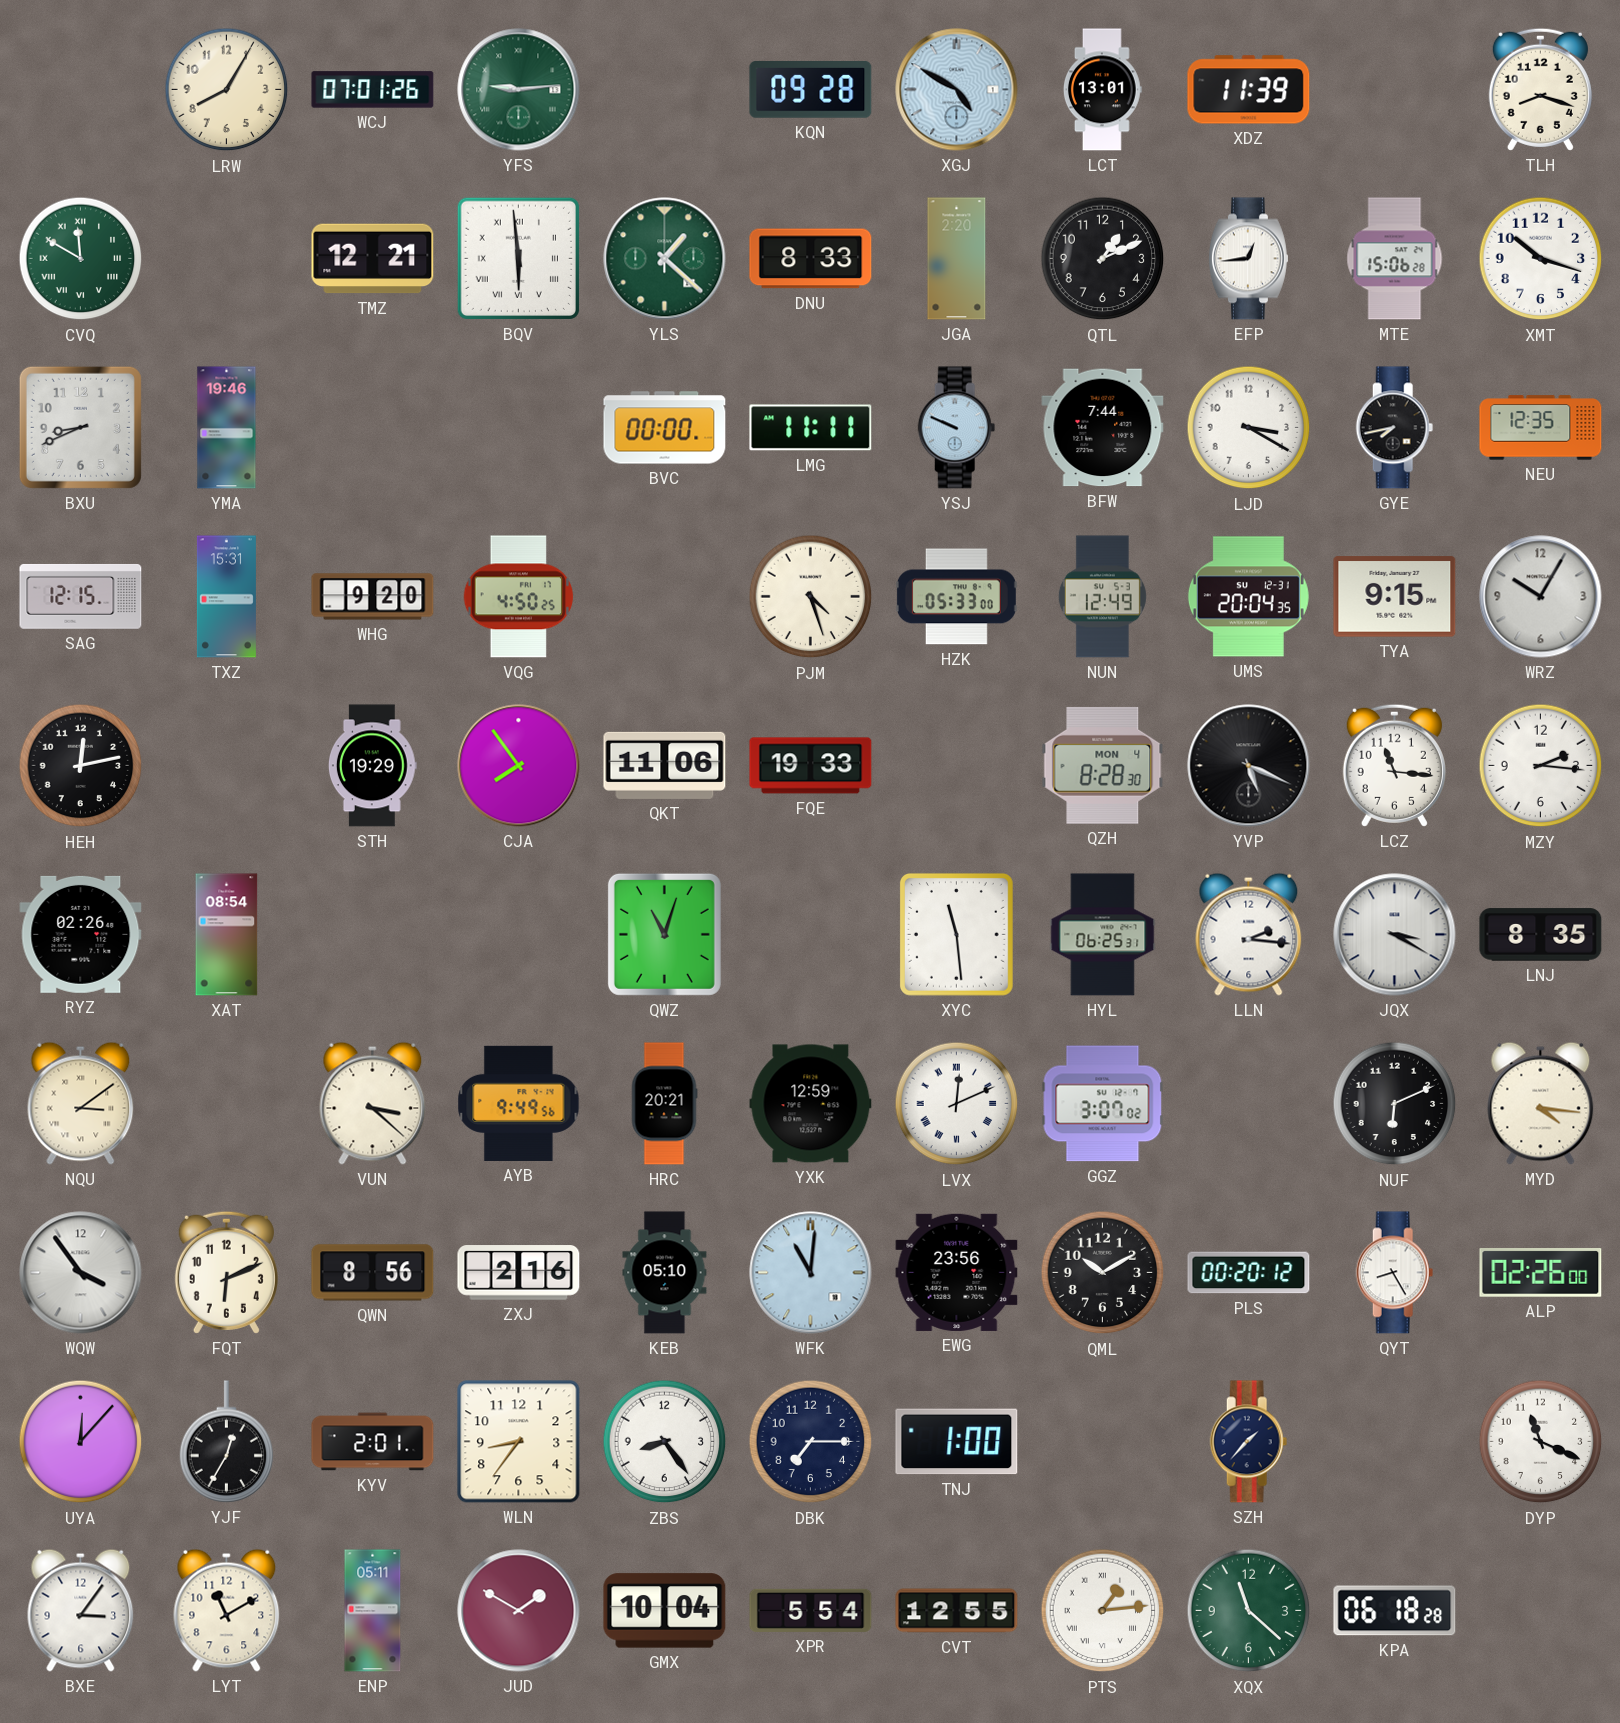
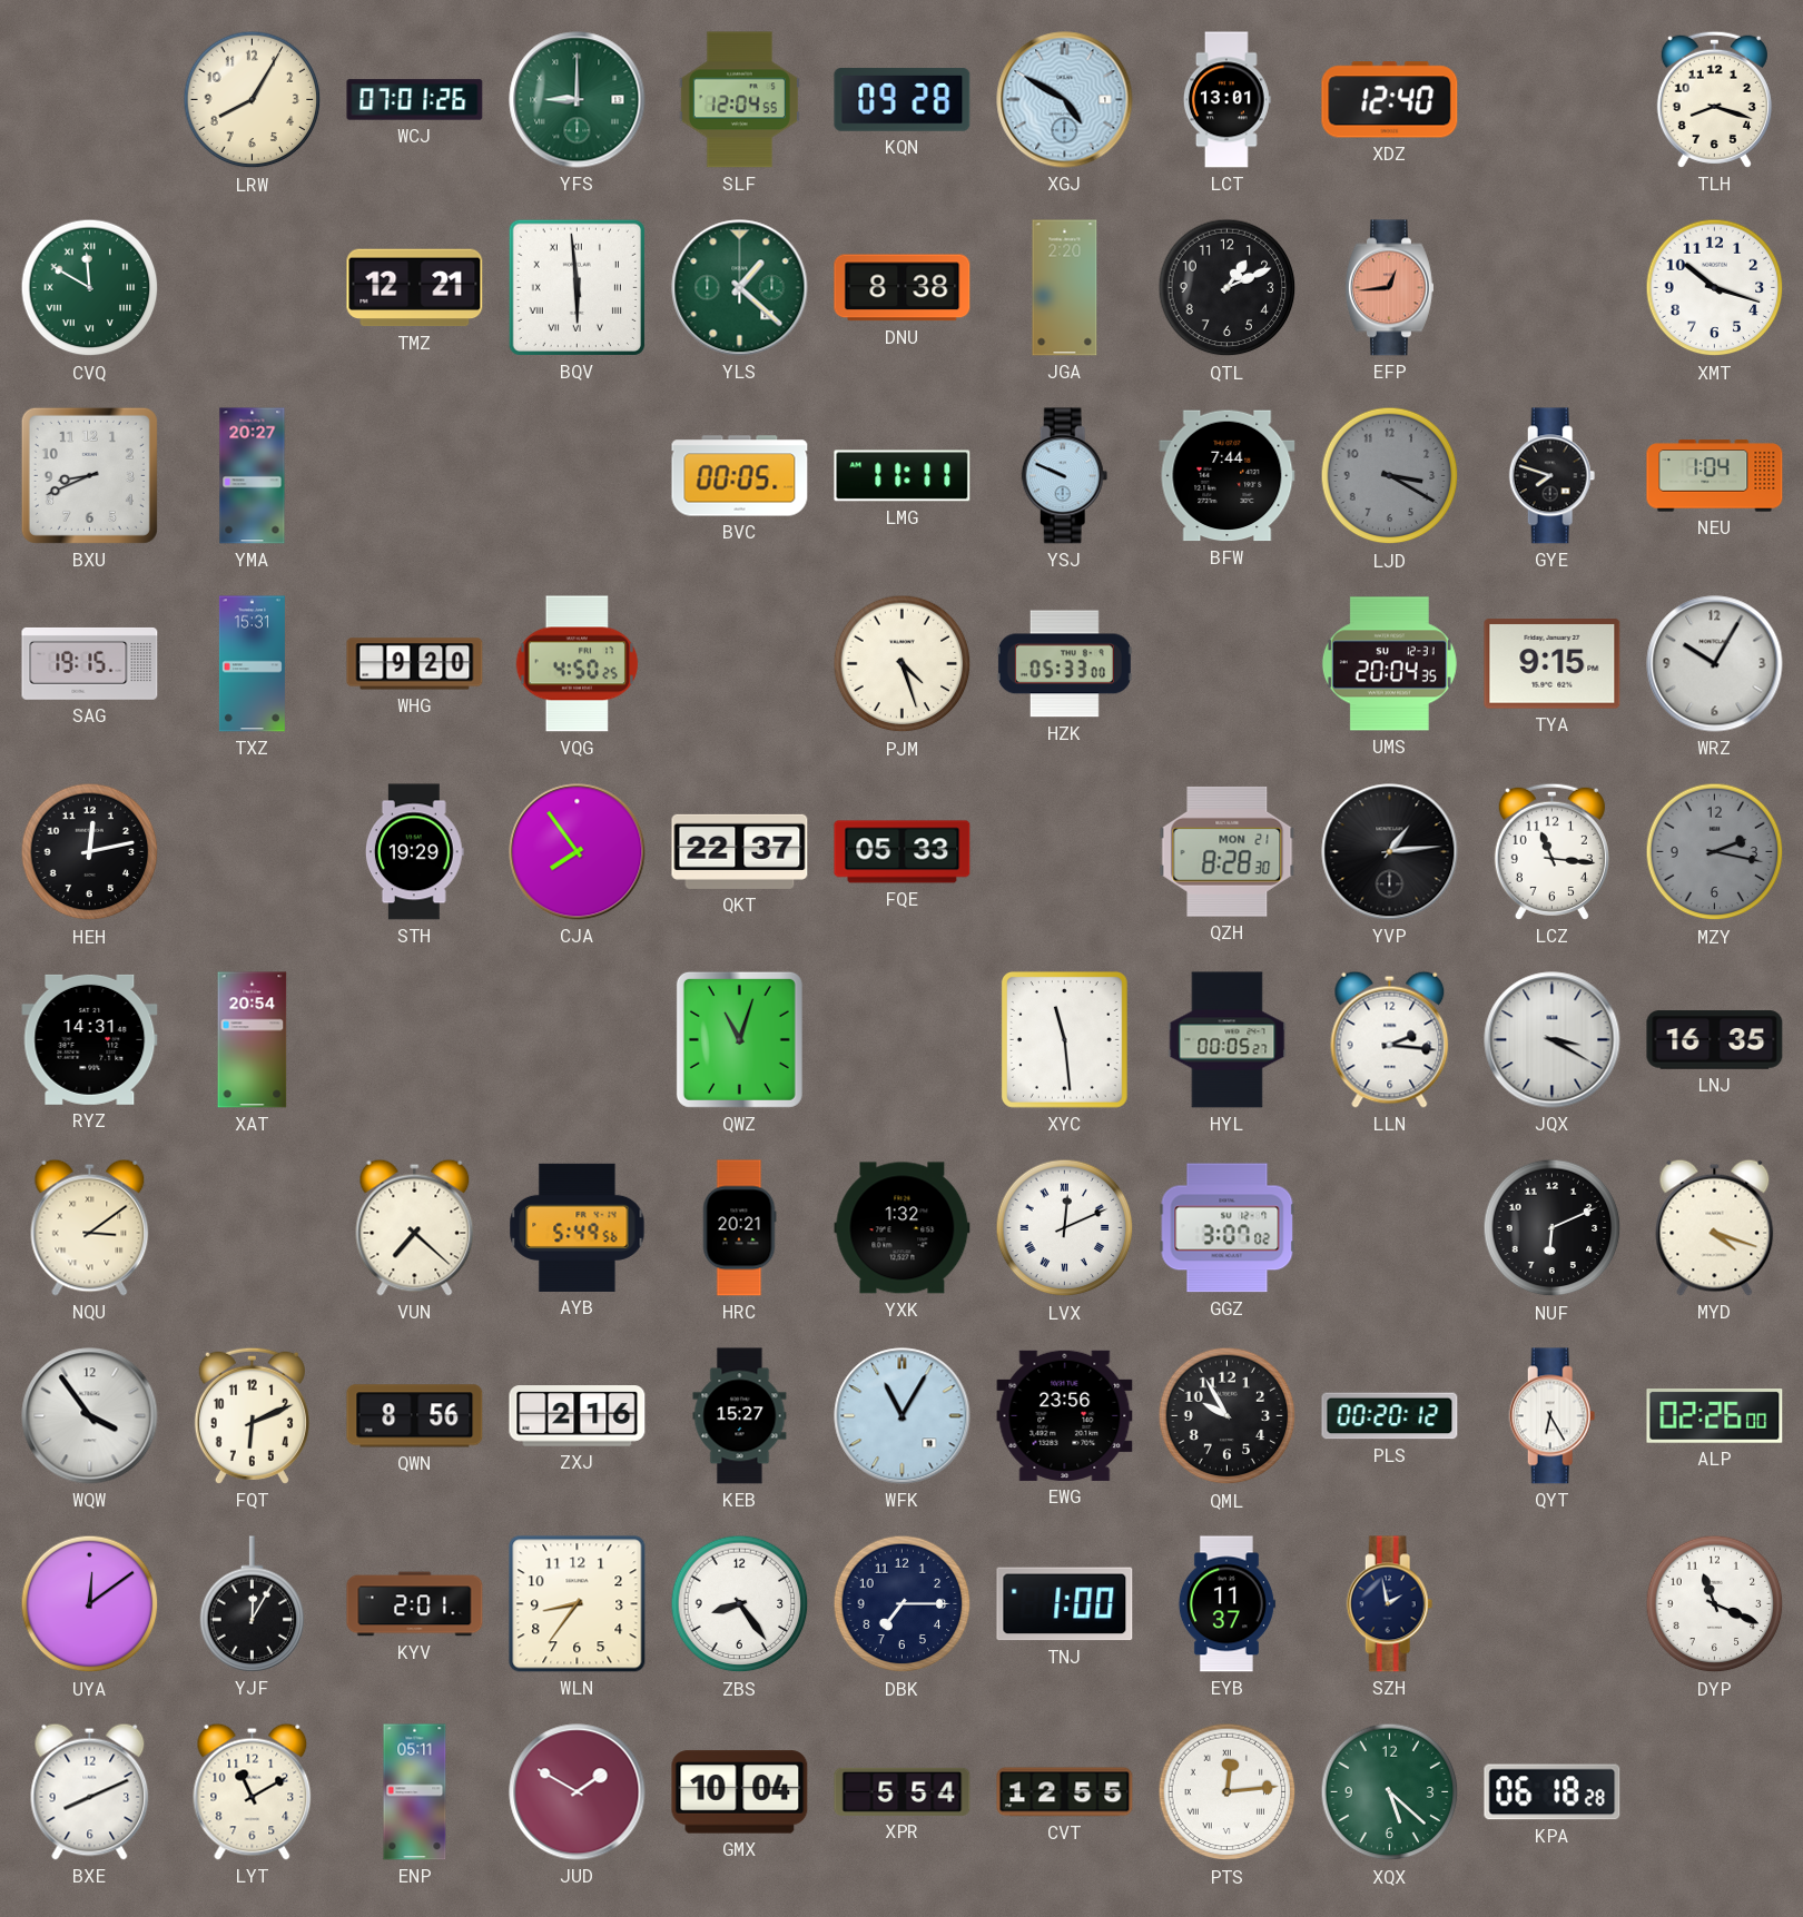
YFS: 9:14 -> 9:00 (578, 100)
SLF: none -> 12:04 (739, 100)
XDZ: 11:39 -> 12:40 (1390, 100)
DNU: 8:33 -> 8:38 (903, 288)
EFP dial: white -> salmon (1389, 288)
MTE: 15:06 -> none (1395, 259)
YMA: 19:46 -> 20:27 (253, 476)
BVC: 00:00 -> 00:05 (740, 476)
LJD dial: white -> grey (1390, 476)
GYE: 7:43 -> 7:48 (1553, 476)
NEU: 12:35 -> 1:04 (1715, 476)
SAG: 12:15 -> 19:15 (90, 664)
NUN: 12:49 -> none (1102, 597)
QKT: 11:06 -> 22:37 (740, 851)
FQE: 19:33 -> 05:33 (903, 852)
QZH date: MON 4 -> MON 21 (1228, 851)
YVP: 5:19 -> 1:14 (1390, 852)
MZY: 2:16 -> 2:17 (1715, 852)
MZY dial: white -> grey (1715, 852)
RYZ: 02:26 -> 14:31 (90, 1039)
XAT: 08:54 -> 20:54 (253, 1040)
HYL: 06:25 -> 00:05 (1228, 1040)
LNJ: 8:35 -> 16:35 (1715, 1040)
VUN: 3:22 -> 7:22 (415, 1227)
AYB: 9:49 -> 5:49 (578, 1227)
YXK: 12:59 -> 1:32 (903, 1228)
MYD: 4:16 -> 4:18 (1715, 1227)
KEB: 05:10 -> 15:27 (740, 1416)
WFK: 11:01 -> 11:05 (903, 1416)
QML: 10:10 -> 9:55 (1228, 1416)
QYT: 8:25 -> 6:25 (1553, 1416)
UYA: 12:07 -> 12:09 (90, 1604)
YJF: 12:35 -> 12:05 (253, 1604)
EYB: none -> 11:37 (1226, 1604)
SZH: 1:37 -> 1:58 (1390, 1604)
BXE: 3:06 -> 8:11 (90, 1791)
PTS: 1:14 -> 12:14 (1228, 1792)
XQX: 11:22 -> 5:22 (1390, 1792)
